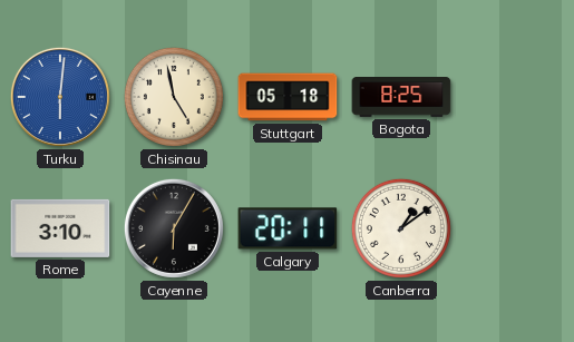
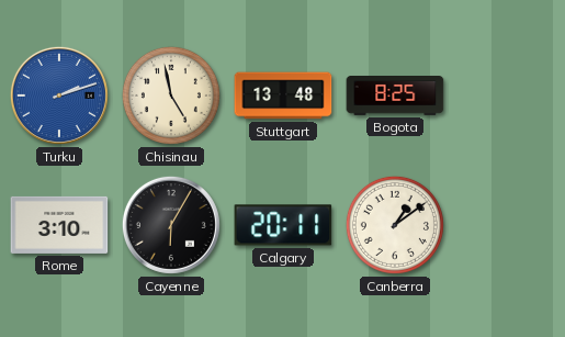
Turku: 6:01 -> 2:12 (59, 96)
Stuttgart: 05:18 -> 13:48 (283, 96)
